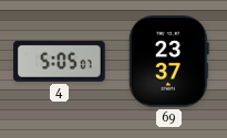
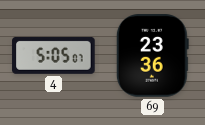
69: 23:37 -> 23:36 (152, 56)
